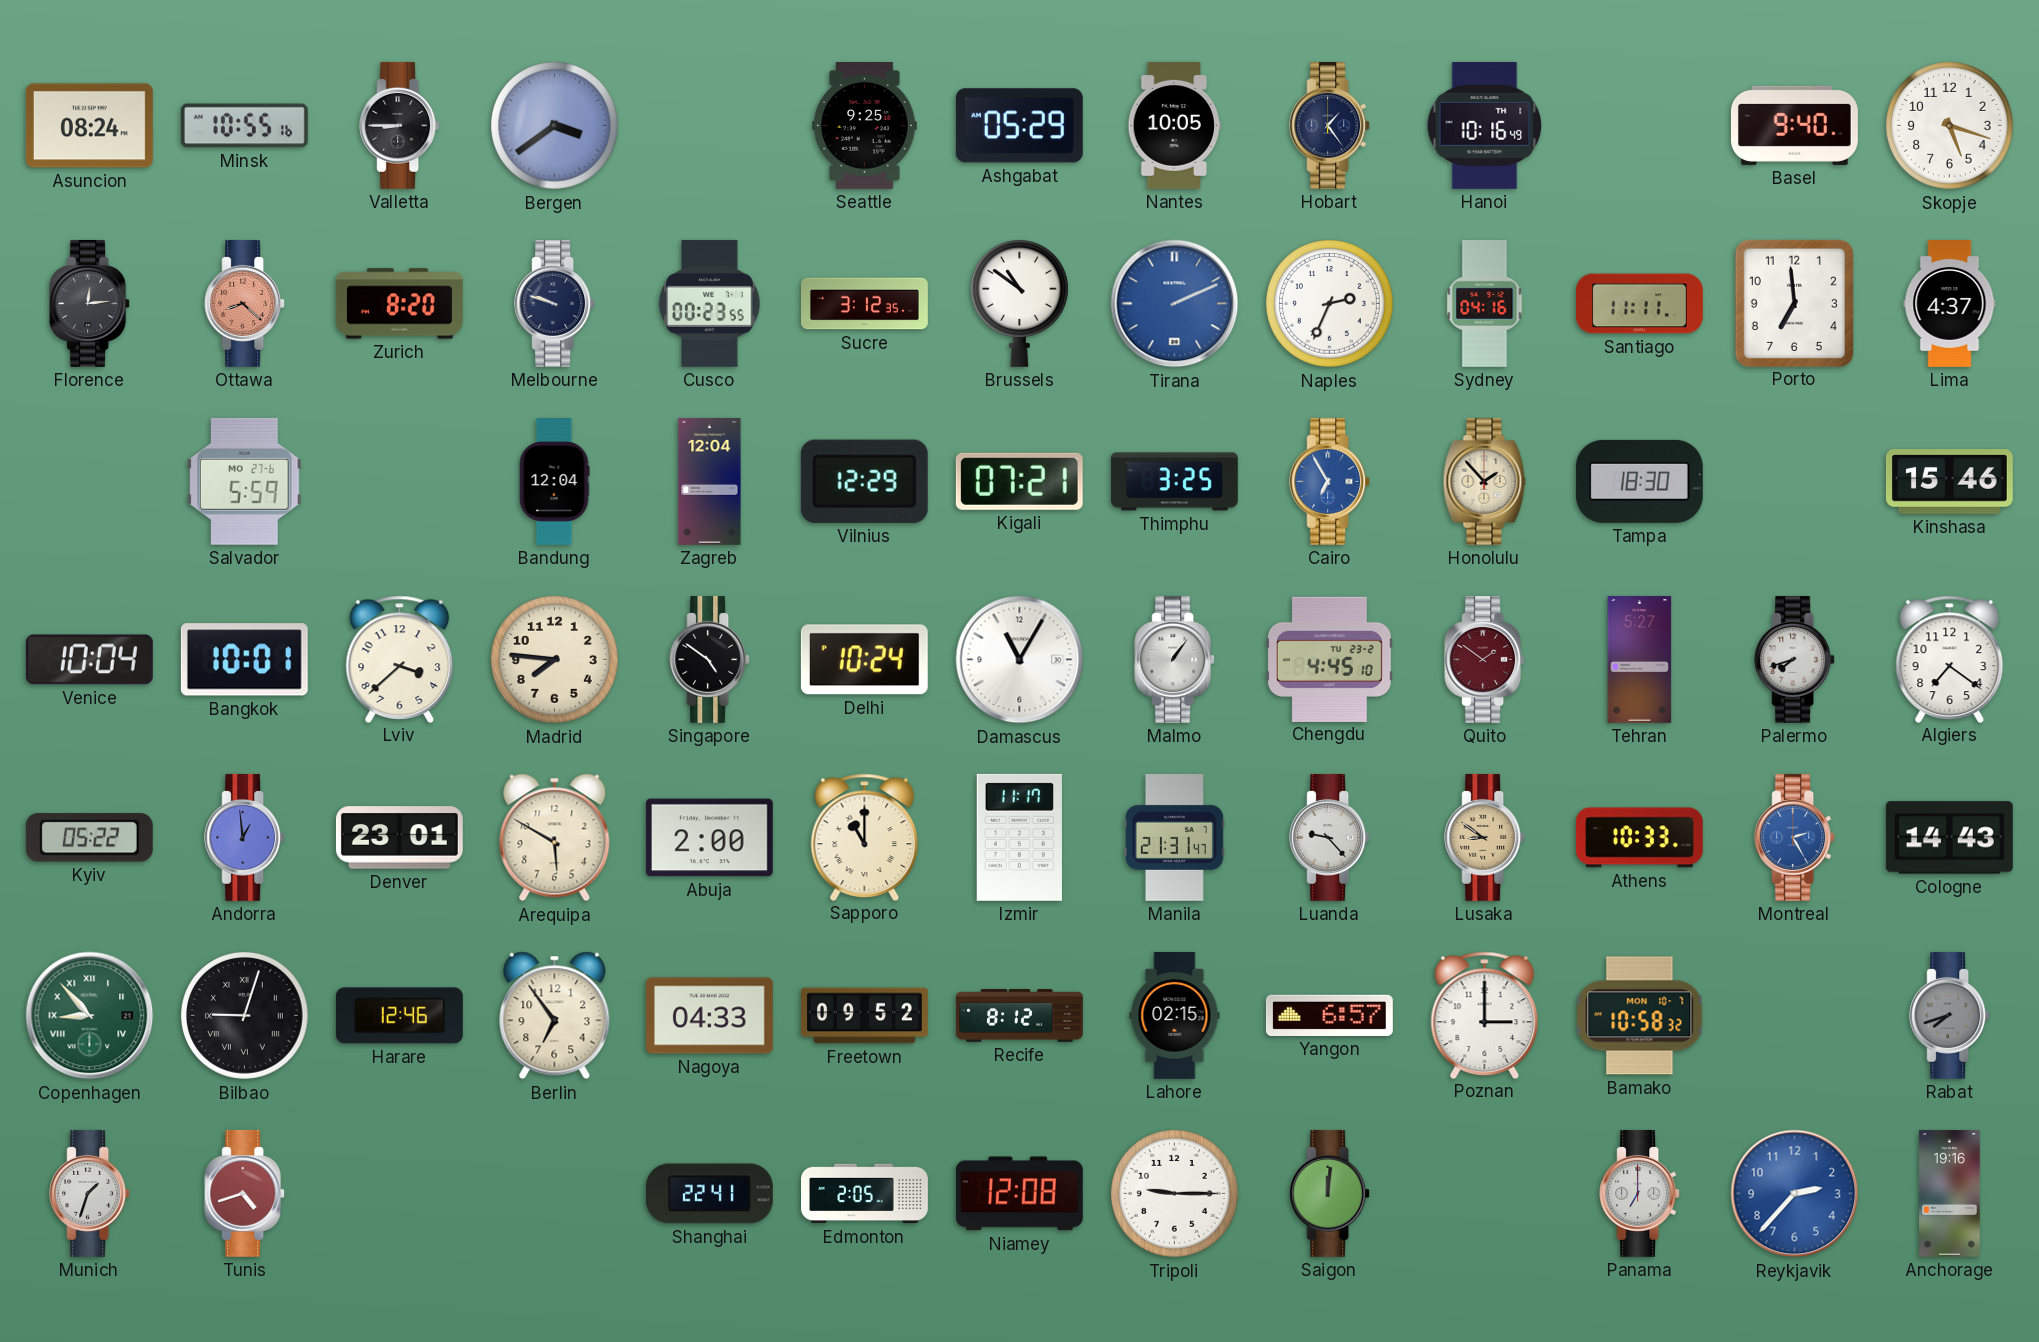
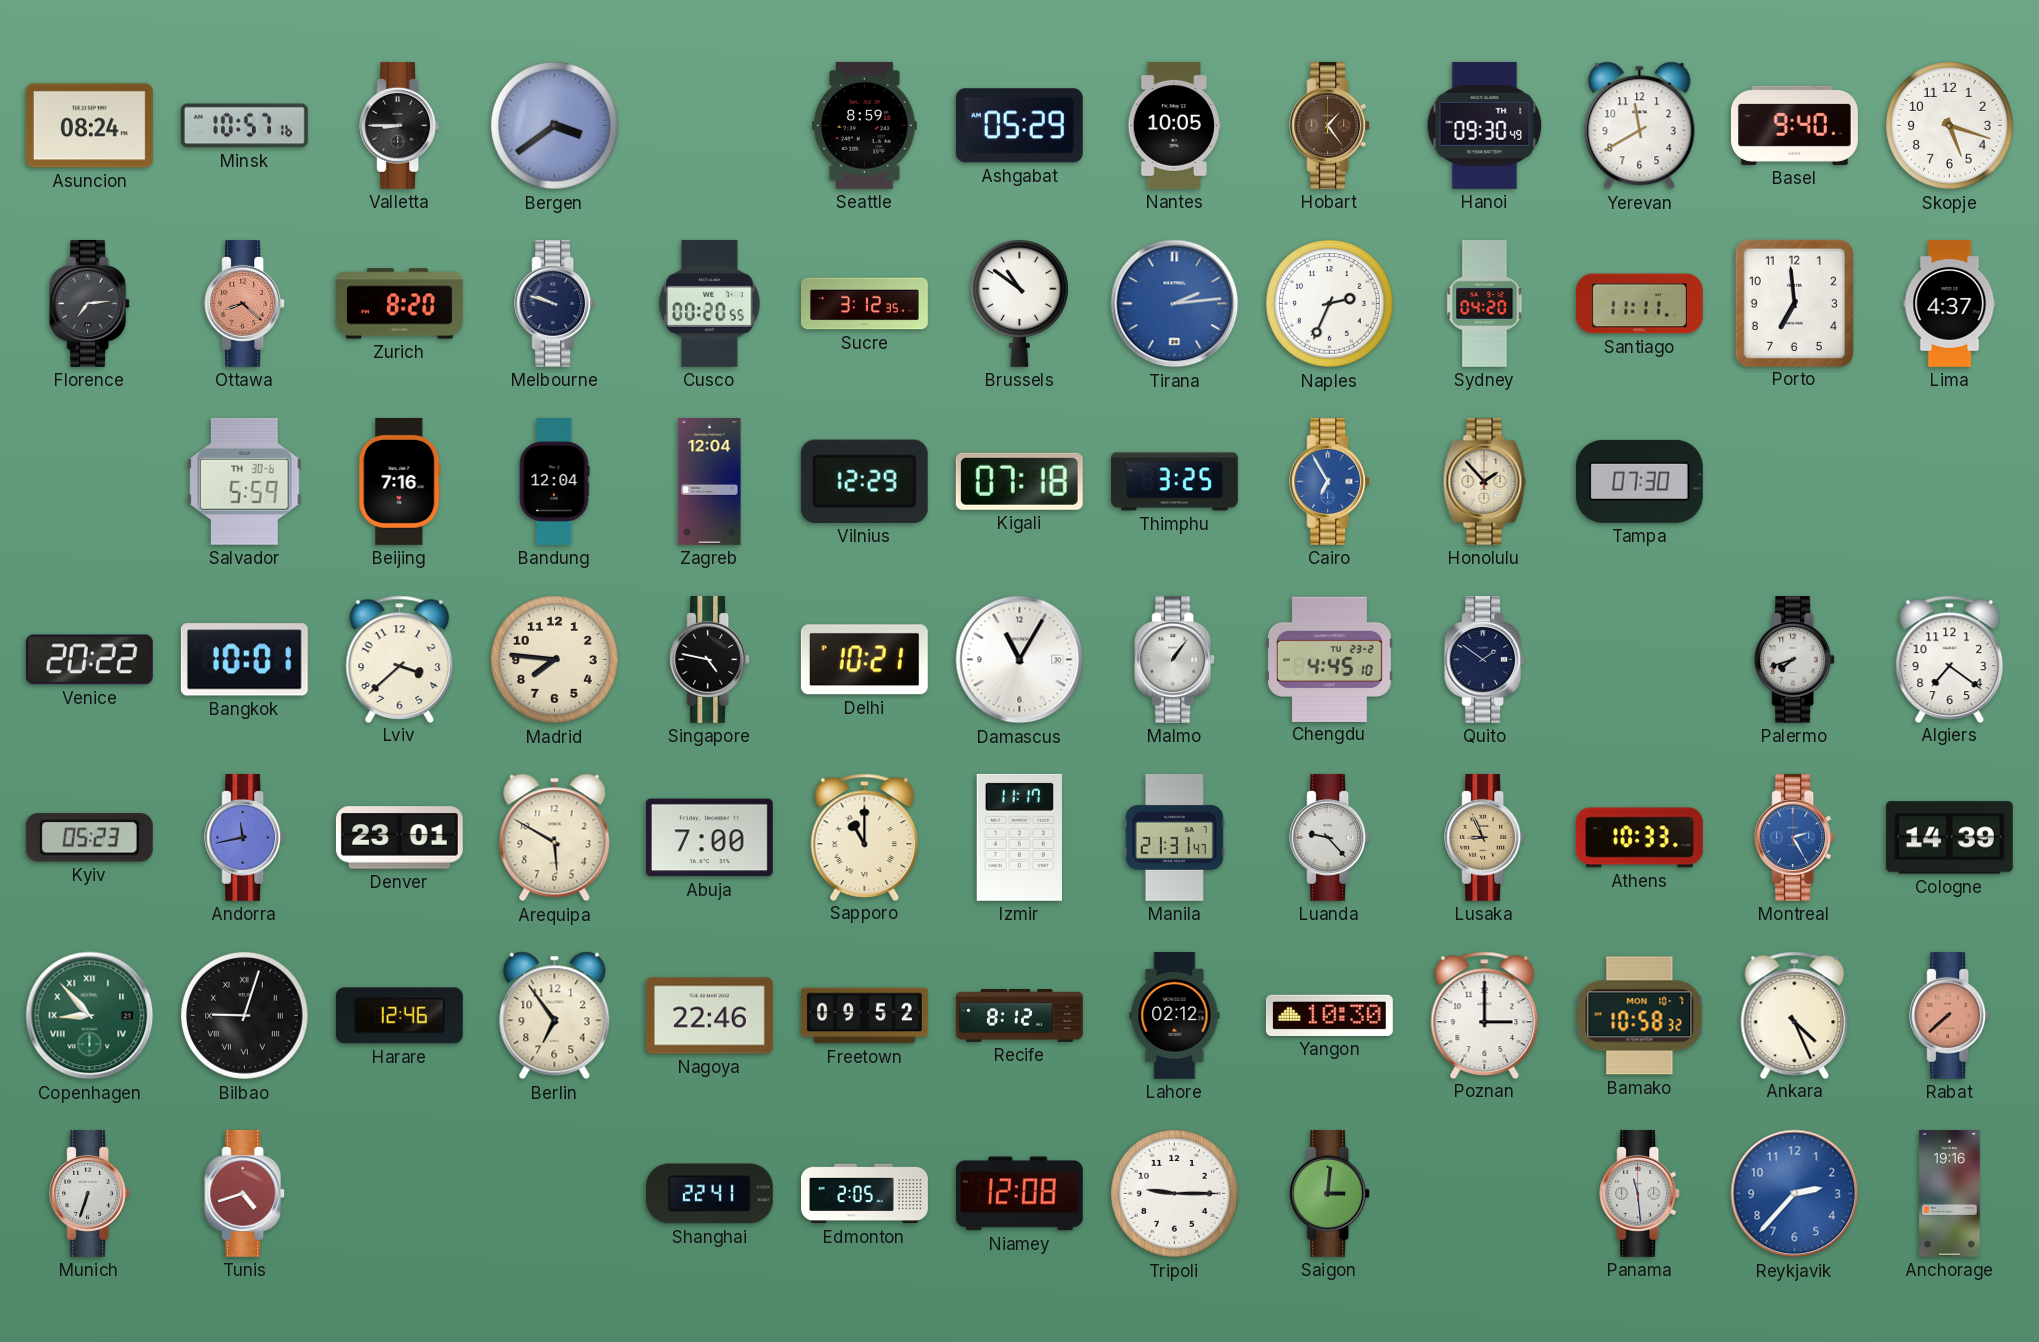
Minsk: 10:55 -> 10:57 (244, 126)
Seattle: 9:25 -> 8:59 (865, 125)
Hobart dial: navy -> brown (1330, 125)
Hanoi: 10:16 -> 09:30 (1485, 125)
Yerevan: none -> 11:40 (1640, 126)
Florence: 12:14 -> 7:14 (90, 303)
Cusco: 00:23 -> 00:20 (710, 303)
Tirana: 2:11 -> 2:14 (1175, 304)
Sydney: 04:16 -> 04:20 (1485, 303)
Salvador date: MO 27-6 -> TH 30-6 (245, 481)
Beijing: none -> 7:16 (400, 481)
Kigali: 07:21 -> 07:18 (1019, 481)
Tampa: 18:30 -> 07:30 (1639, 481)
Kinshasa: 15:46 -> none (1949, 482)
Venice: 10:04 -> 20:22 (89, 660)
Singapore: 4:51 -> 4:47 (710, 659)
Delhi: 10:24 -> 10:21 (864, 660)
Quito dial: burgundy -> navy (1485, 659)
Tehran: 5:27 -> none (1640, 659)
Kyiv: 05:22 -> 05:23 (89, 838)
Andorra: 12:59 -> 11:43 (245, 837)
Abuja: 2:00 -> 7:00 (709, 838)
Lusaka: 8:51 -> 8:56 (1485, 837)
Cologne: 14:43 -> 14:39 (1949, 838)
Nagoya: 04:33 -> 22:46 (709, 1016)
Lahore: 02:15 -> 02:12 (1175, 1015)
Yangon: 6:57 -> 10:30 (1329, 1015)
Ankara: none -> 4:26 (1795, 1015)
Rabat: 7:42 -> 7:38 (1950, 1015)
Rabat dial: grey -> salmon (1950, 1015)
Munich: 1:33 -> 6:33 (90, 1193)
Saigon: 12:01 -> 3:01 (1330, 1193)
Panama: 7:00 -> 11:29 (1640, 1193)
